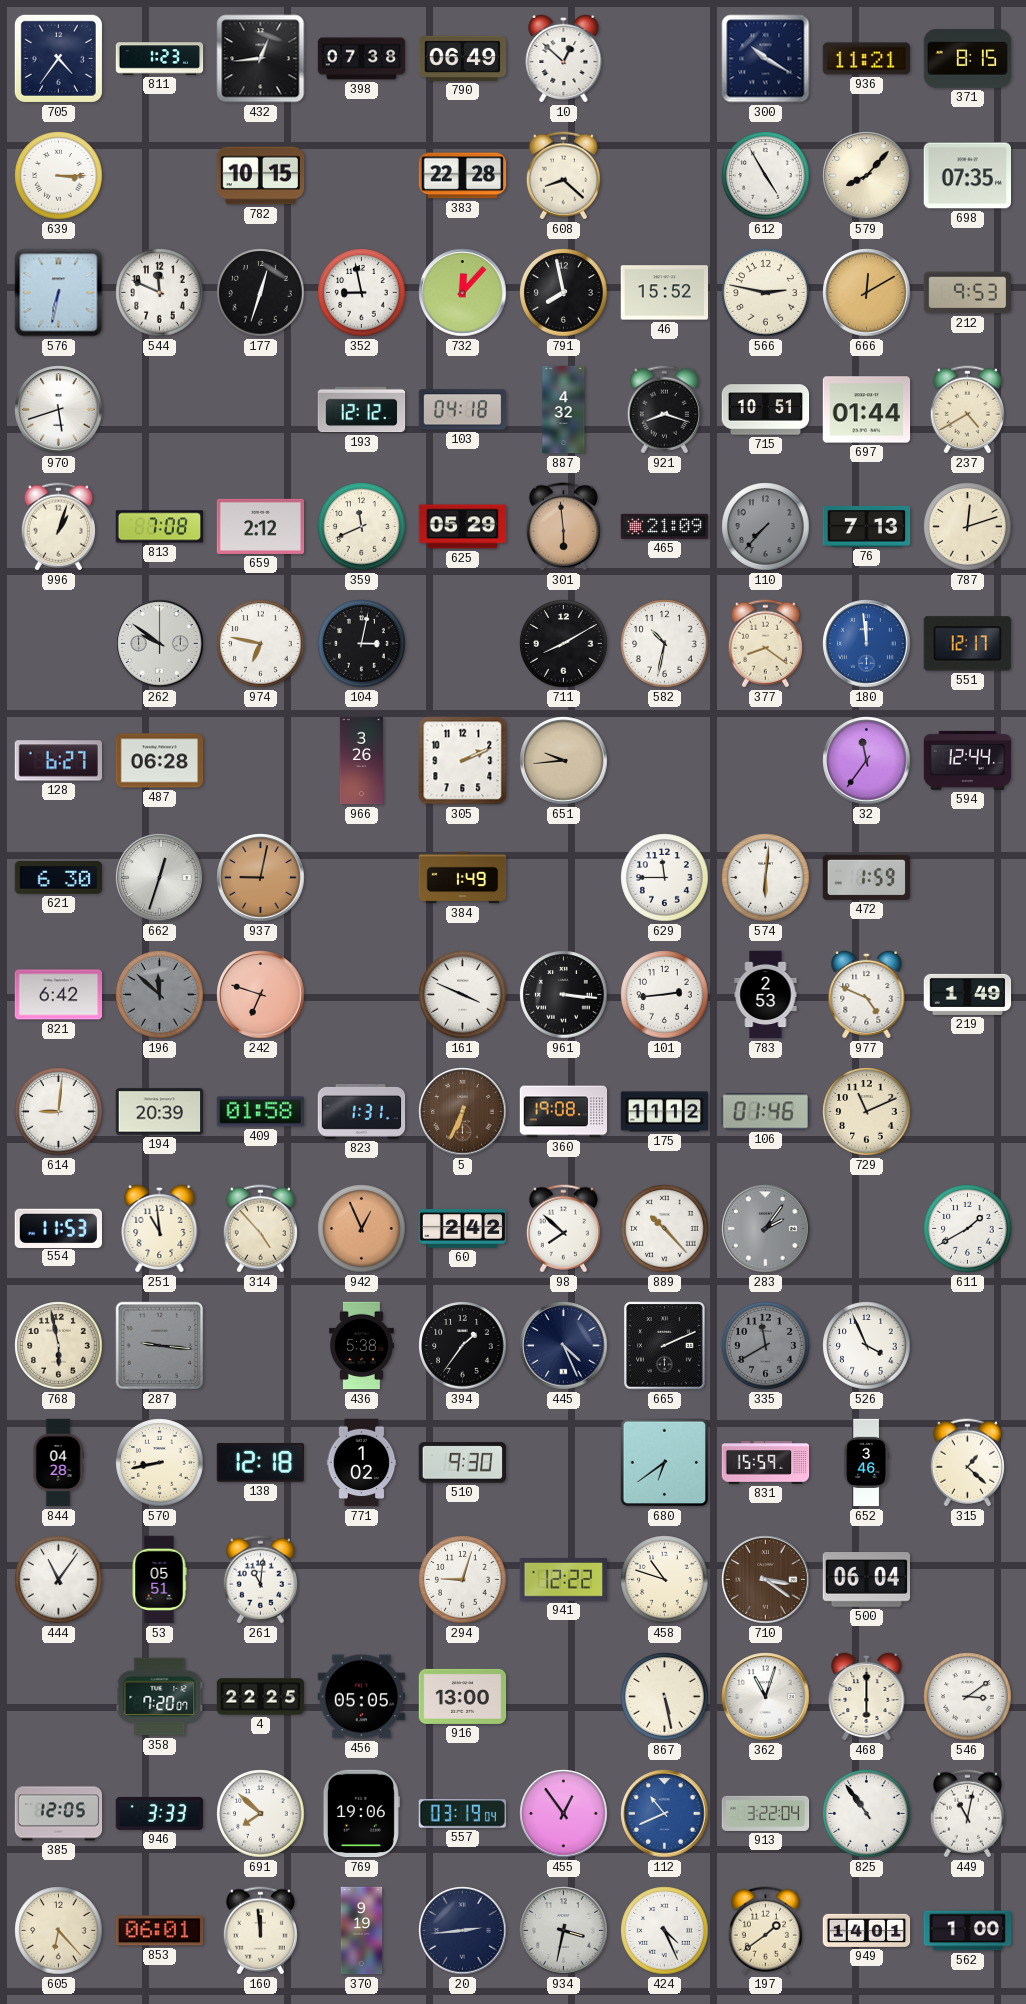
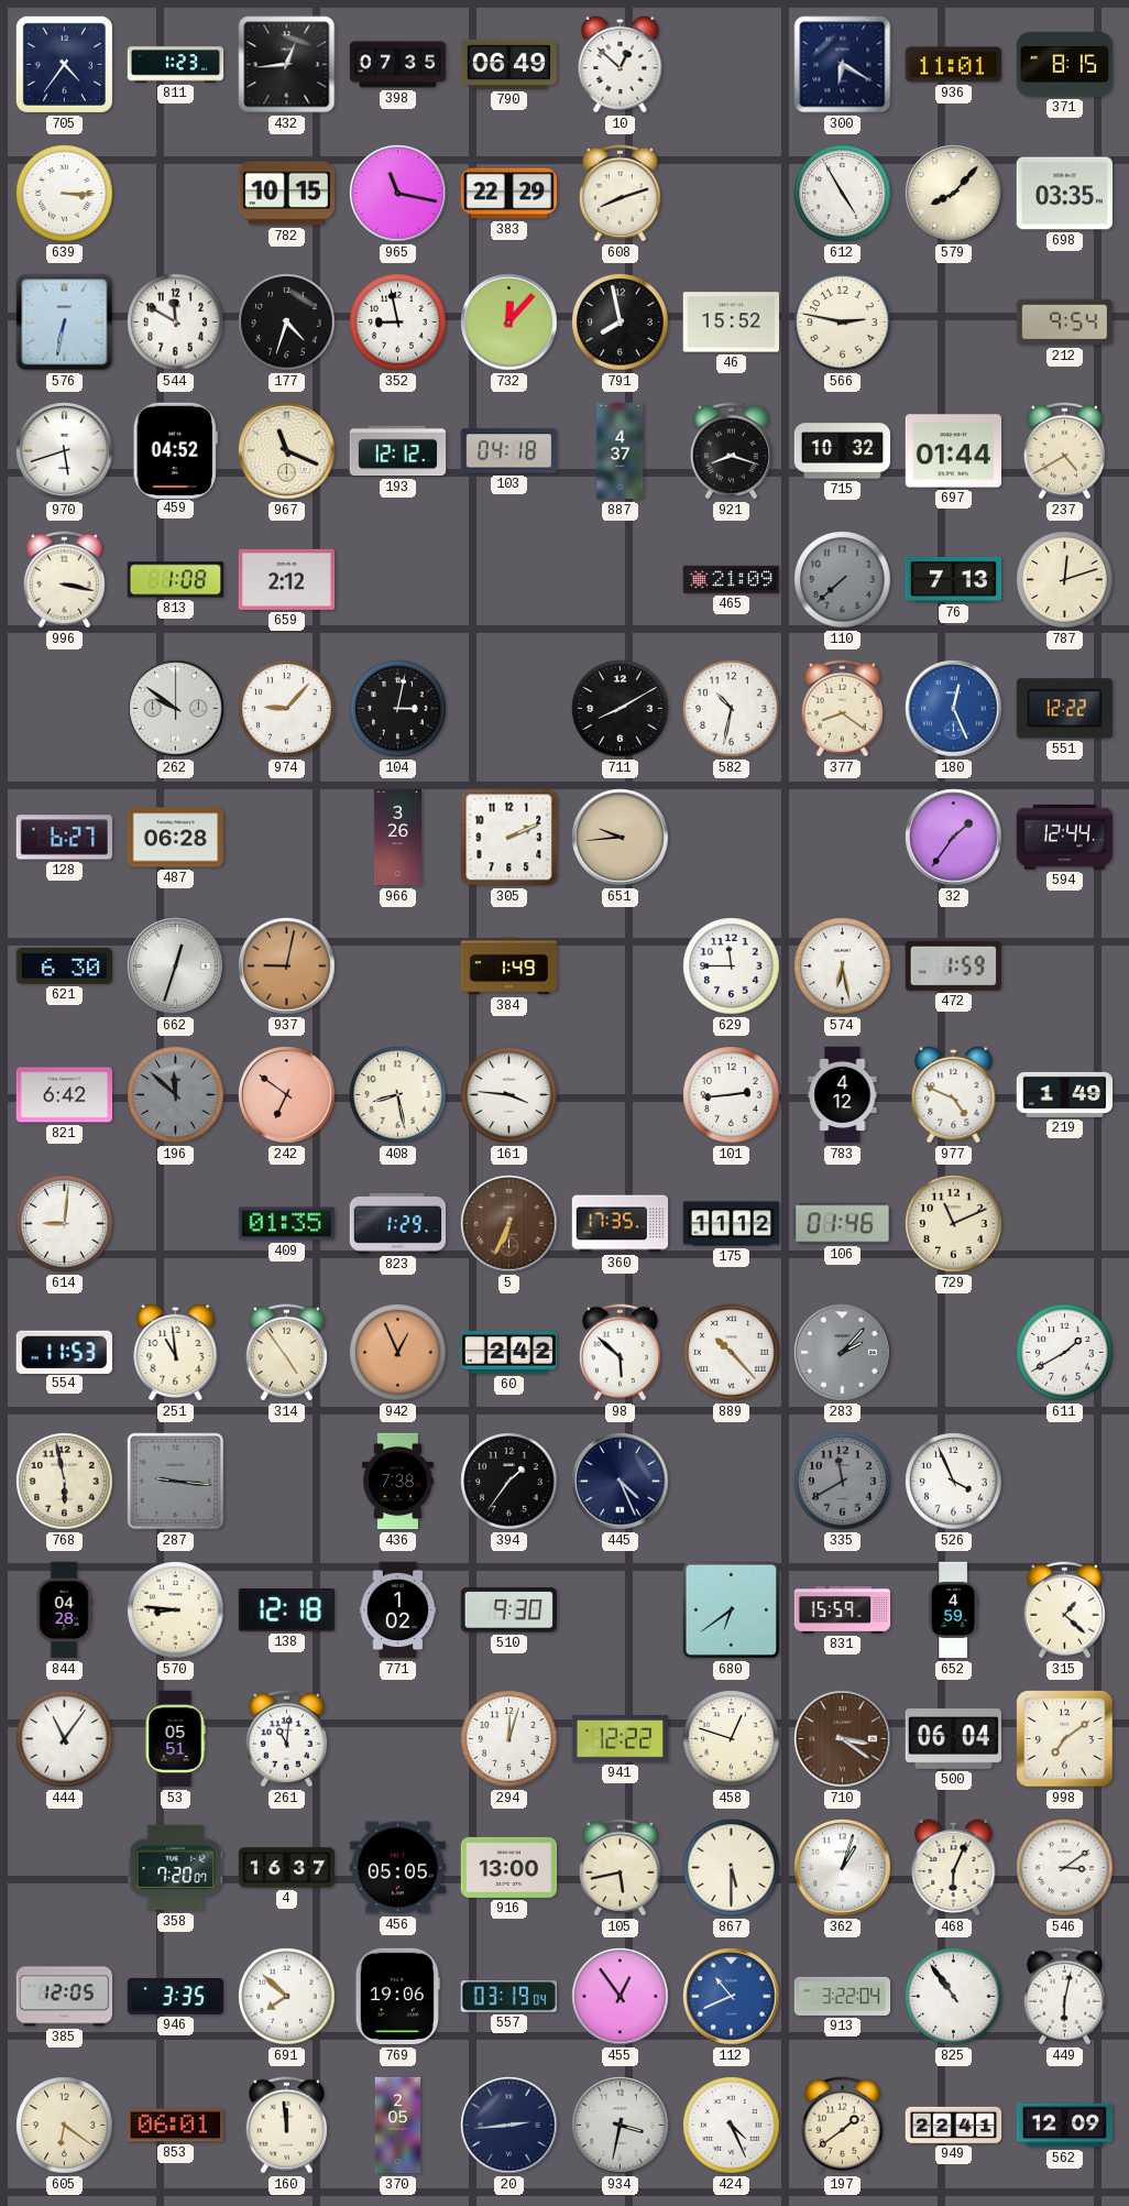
398: 07:38 -> 07:35 (398, 65)
300: 10:20 -> 6:20 (843, 65)
936: 11:21 -> 11:01 (954, 65)
965: none -> 11:17 (398, 194)
383: 22:28 -> 22:29 (509, 194)
608: 8:22 -> 8:12 (620, 194)
698: 07:35 -> 03:35 (1065, 194)
544: 11:49 -> 11:50 (176, 323)
177: 12:33 -> 4:33 (287, 323)
666: 12:10 -> none (867, 293)
212: 9:53 -> 9:54 (1065, 323)
459: none -> 04:52 (175, 450)
967: none -> 11:19 (287, 451)
887: 4:32 -> 4:37 (621, 451)
715: 10:51 -> 10:32 (843, 451)
996: 1:03 -> 3:17 (64, 580)
813: 7:08 -> 1:08 (176, 580)
359: 11:41 -> none (362, 527)
625: 05:29 -> none (463, 527)
301: 5:59 -> none (563, 527)
110: 7:37 -> 7:38 (843, 580)
974: 6:47 -> 9:07 (287, 709)
180: 11:59 -> 12:26 (954, 709)
551: 12:17 -> 12:22 (1064, 709)
32: 11:36 -> 1:36 (954, 838)
574: 6:01 -> 6:28 (843, 967)
242: 6:48 -> 6:51 (287, 1095)
408: none -> 8:28 (398, 1095)
161: 3:49 -> 3:46 (509, 1095)
961: 3:16 -> none (564, 995)
783: 2:53 -> 4:12 (843, 1095)
194: 20:39 -> none (160, 1112)
409: 01:58 -> 01:35 (287, 1224)
823: 1:31 -> 1:29 (398, 1223)
360: 19:08 -> 17:35 (621, 1224)
314: 4:53 -> 4:54 (286, 1353)
98: 7:52 -> 5:52 (620, 1353)
283: 2:06 -> 2:07 (843, 1353)
436: 5:38 -> 7:38 (398, 1482)
665: 2:11 -> none (665, 1346)
570: 8:43 -> 8:46 (176, 1610)
652: 3:46 -> 4:59 (953, 1610)
294: 9:03 -> 12:03 (509, 1739)
458: 10:48 -> 12:48 (732, 1739)
998: none -> 7:09 (1065, 1739)
4: 22:25 -> 16:37 (287, 1868)
105: none -> 5:43 (620, 1868)
867: 5:28 -> 5:30 (732, 1868)
362: 11:03 -> 1:03 (843, 1868)
468: 6:00 -> 6:04 (954, 1867)
946: 3:33 -> 3:35 (176, 1996)
449: 11:02 -> 6:02 (1064, 1997)
605: 6:23 -> 6:21 (65, 2126)
370: 9:19 -> 2:05 (398, 2126)
949: 14:01 -> 22:41 (954, 2125)
562: 1:00 -> 12:09 (1065, 2126)
